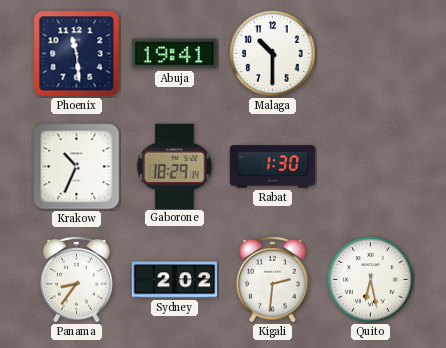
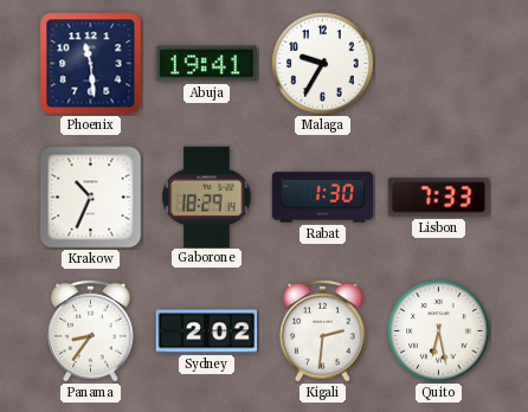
Malaga: 10:30 -> 9:35 (323, 64)
Lisbon: none -> 7:33 (438, 198)
